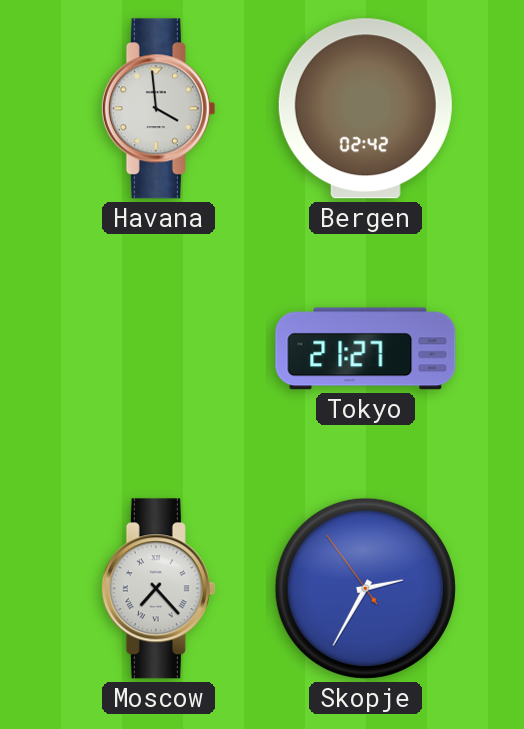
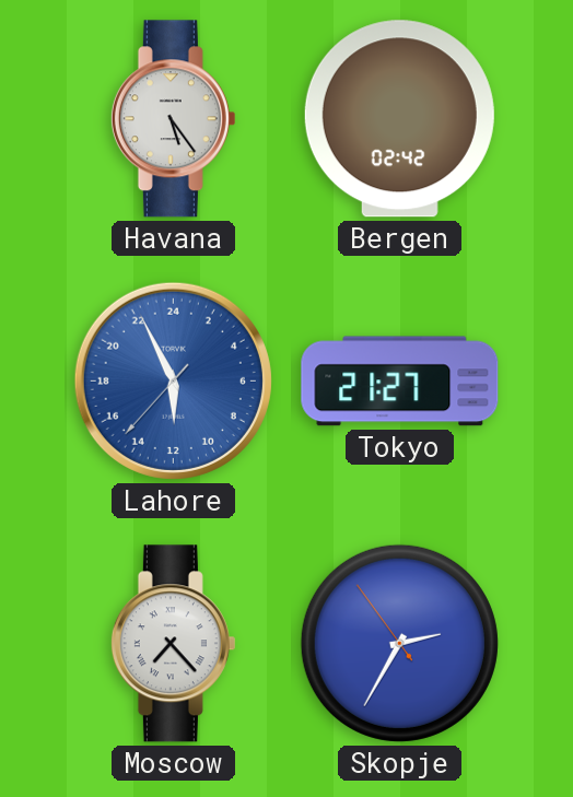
Havana: 3:59 -> 5:24 (173, 119)
Lahore: none -> 11:55 (173, 380)
